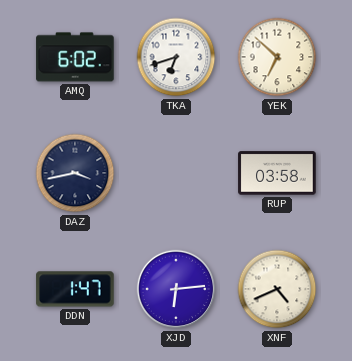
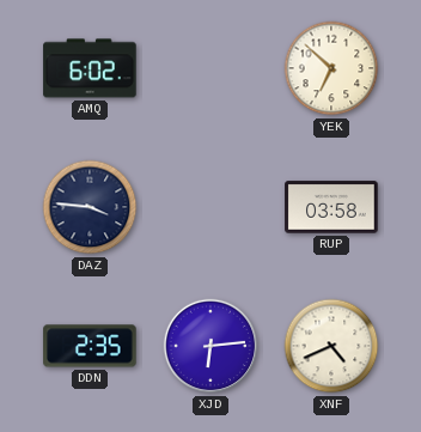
TKA: 6:42 -> none (176, 57)
DAZ: 3:43 -> 3:46 (90, 207)
DDN: 1:47 -> 2:35 (90, 346)
